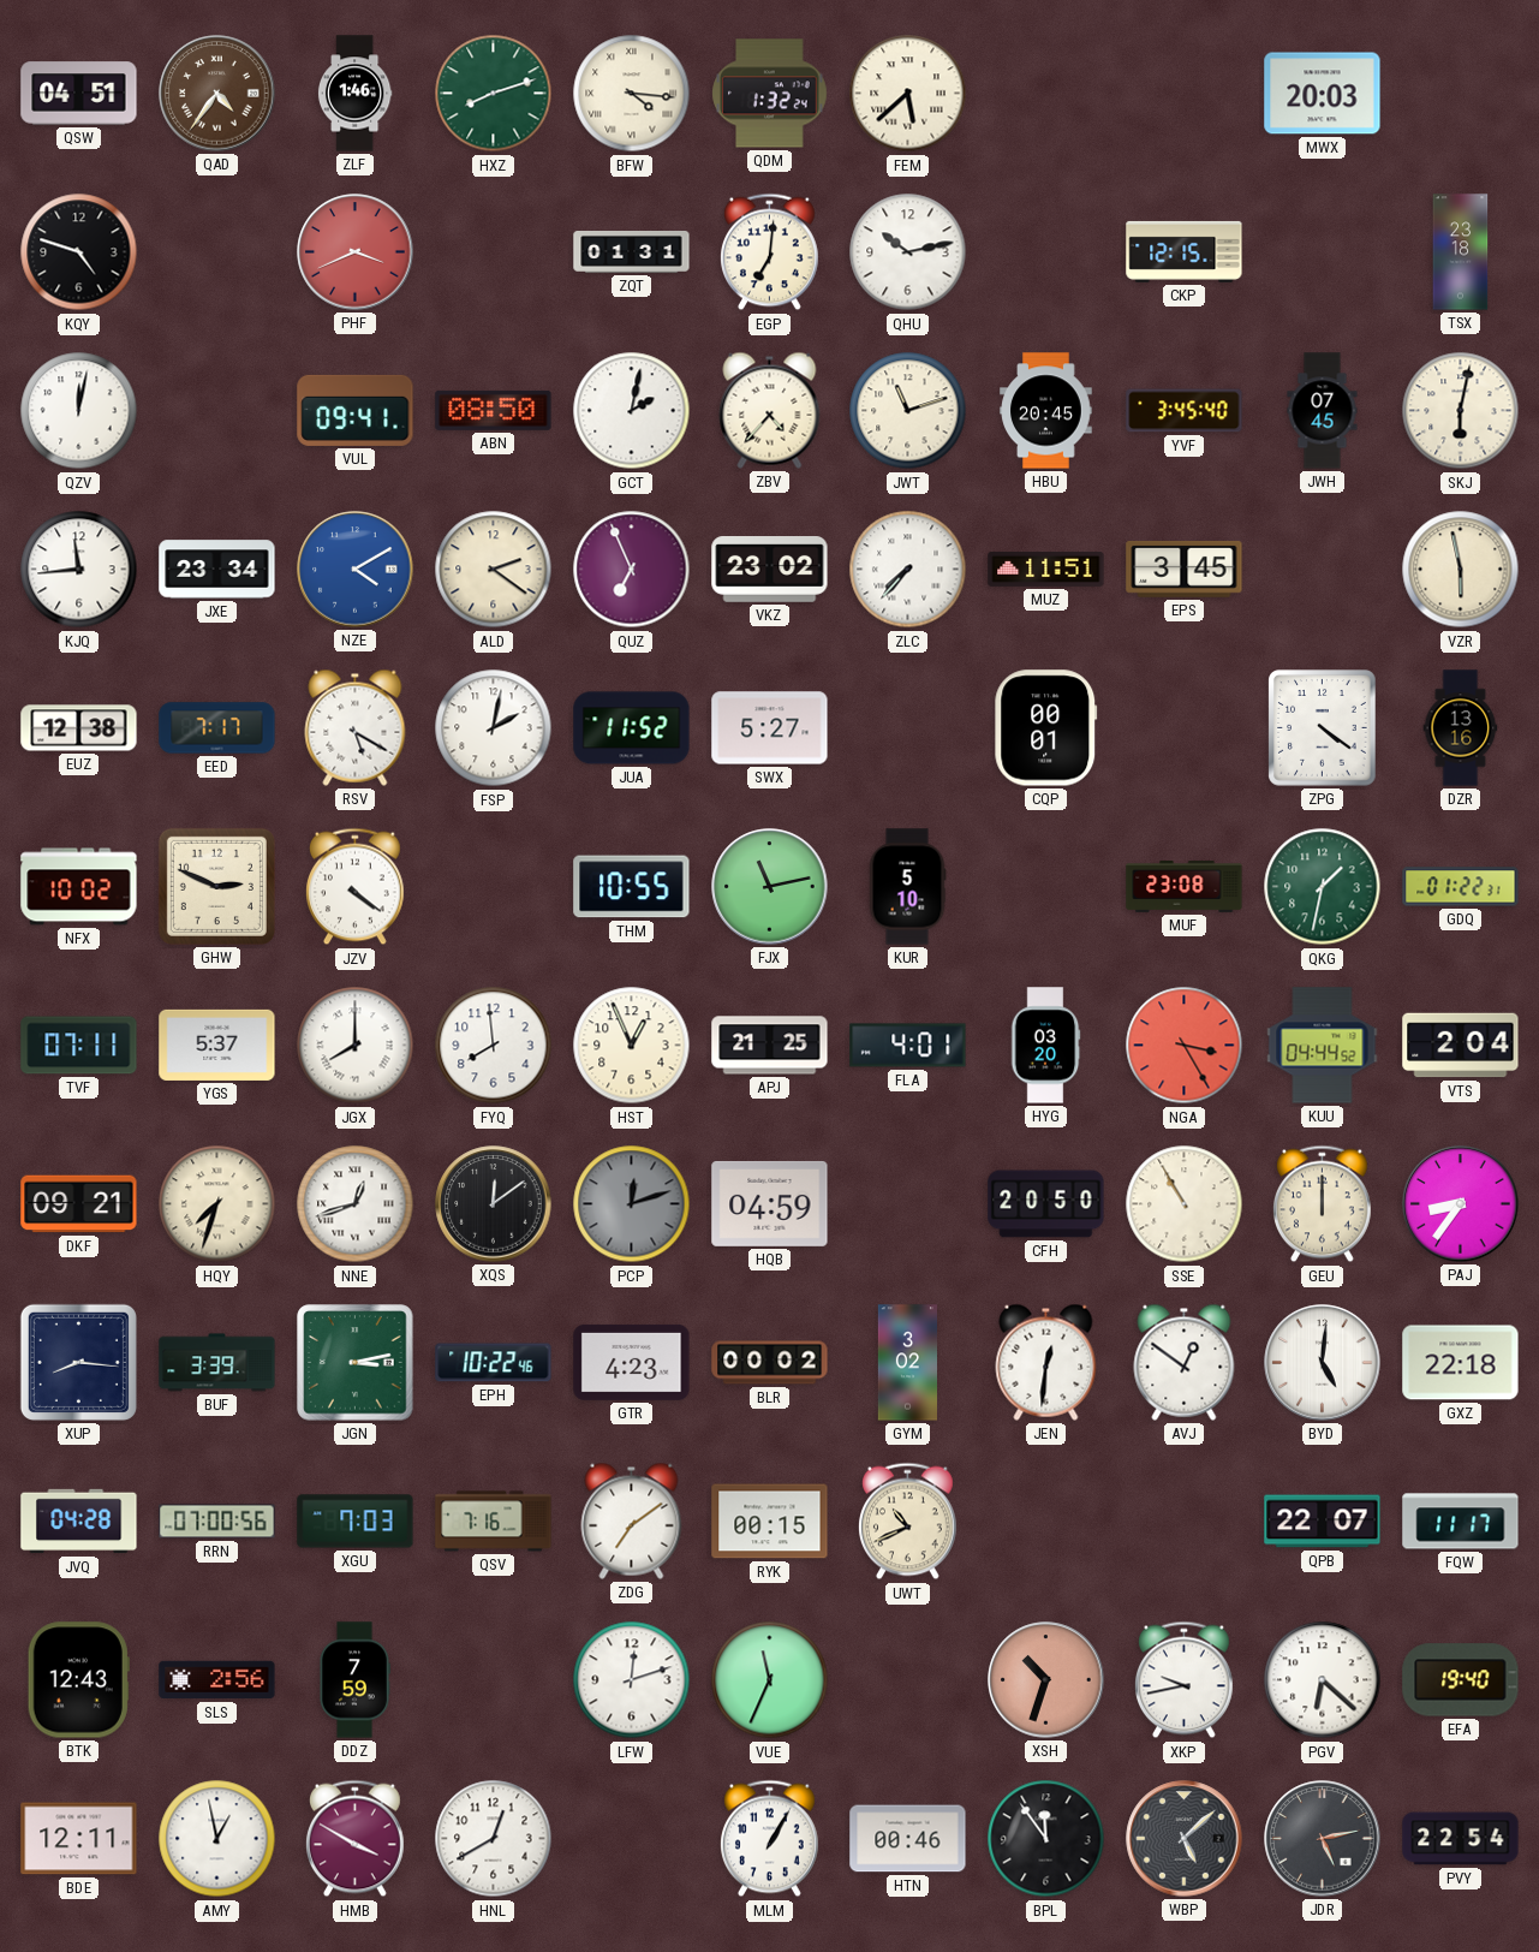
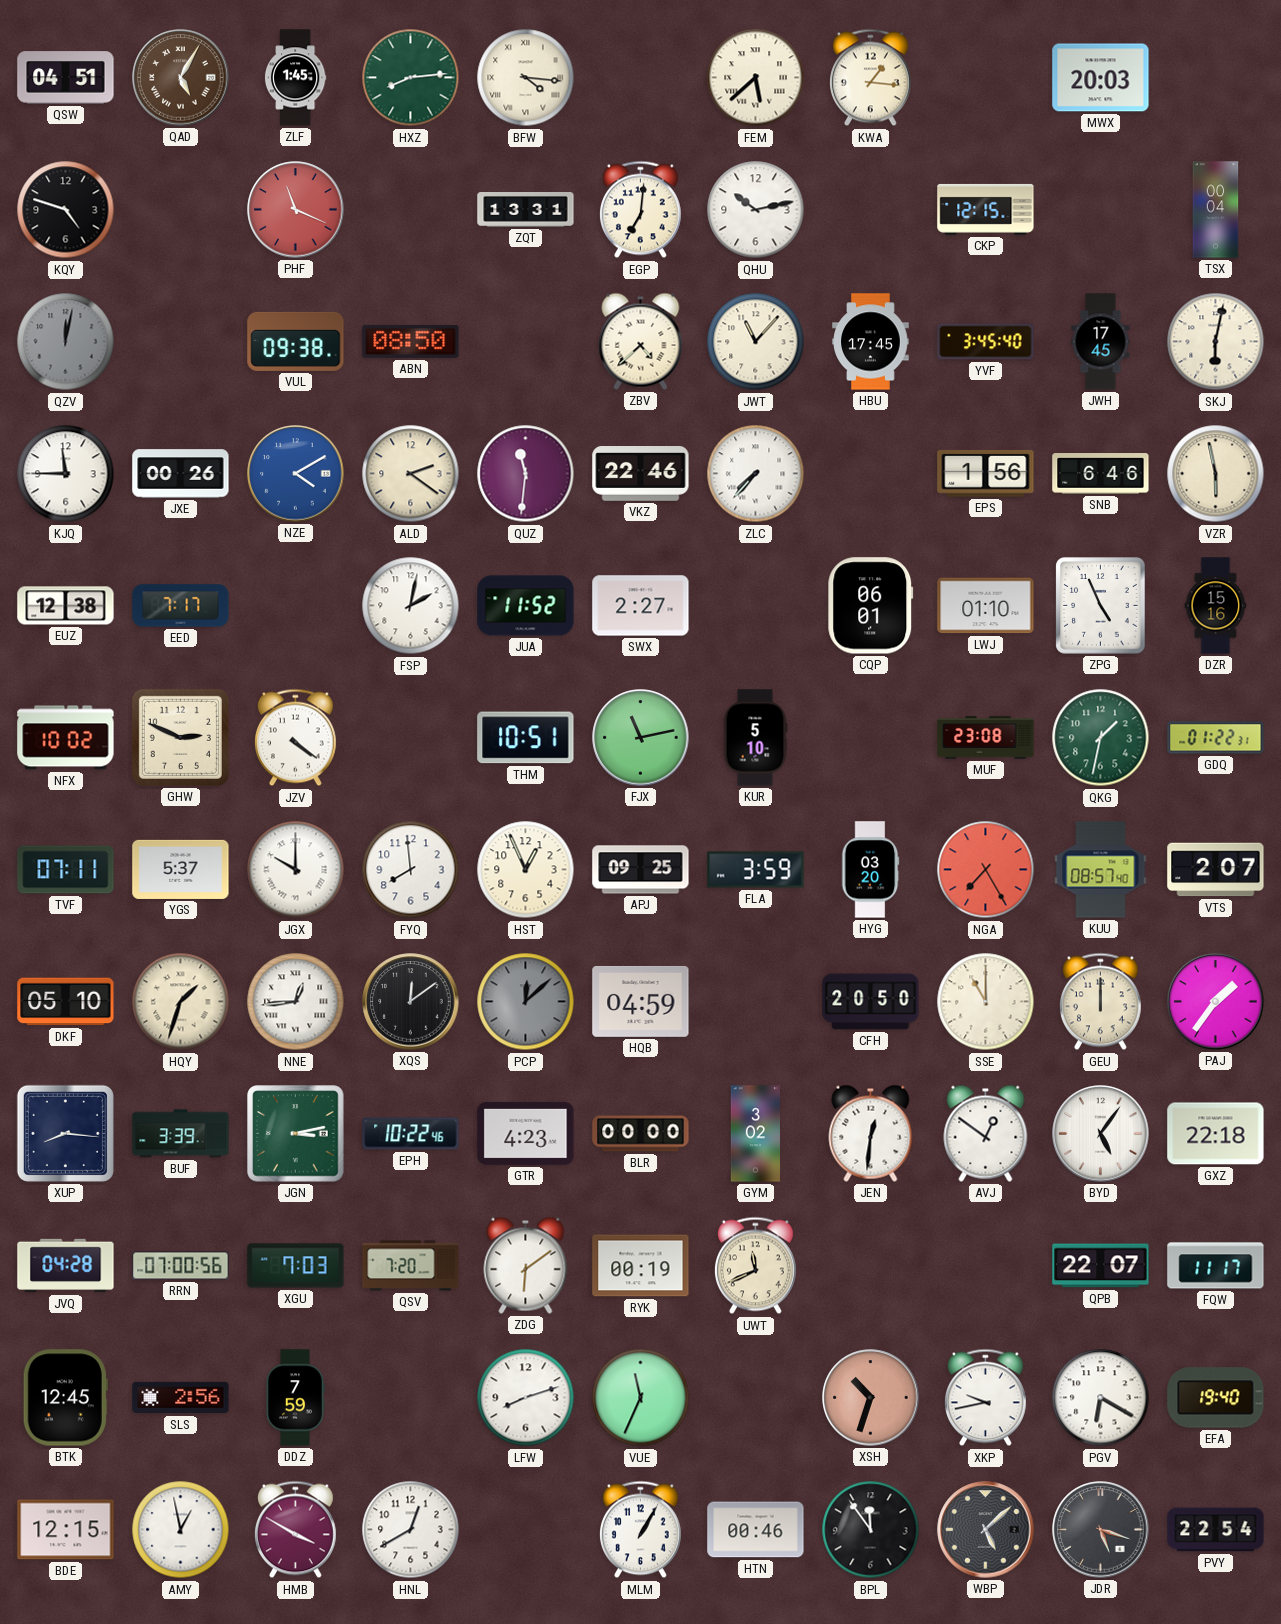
QAD: 4:36 -> 5:05 (181, 78)
ZLF: 1:46 -> 1:45 (295, 78)
HXZ: 8:12 -> 8:14 (411, 78)
QDM: 1:32 -> none (770, 94)
KWA: none -> 1:16 (870, 78)
PHF: 3:41 -> 11:19 (296, 210)
ZQT: 01:31 -> 13:31 (526, 210)
TSX: 23:18 -> 00:04 (1216, 210)
QZV dial: white -> grey (66, 342)
VUL: 09:41 -> 09:38 (296, 341)
GCT: 2:02 -> none (632, 411)
ZBV: 4:37 -> 4:38 (641, 341)
JWT: 11:12 -> 11:07 (756, 342)
HBU: 20:45 -> 17:45 (871, 342)
JWH: 07:45 -> 17:45 (1101, 342)
KJQ: 11:44 -> 11:45 (66, 474)
JXE: 23:34 -> 00:26 (181, 474)
QUZ: 6:56 -> 11:31 (526, 474)
VKZ: 23:02 -> 22:46 (641, 474)
MUZ: 11:51 -> none (1046, 569)
EPS: 3:45 -> 1:56 (986, 473)
SNB: none -> 6:46 (1101, 474)
RSV: 5:20 -> none (356, 727)
SWX: 5:27 -> 2:27 (641, 606)
CQP: 00:01 -> 06:01 (871, 606)
LWJ: none -> 01:10 (986, 606)
ZPG: 4:21 -> 4:56 (1101, 606)
DZR: 13:16 -> 15:16 (1216, 606)
THM: 10:55 -> 10:51 (526, 738)
JGX: 8:00 -> 10:00 (296, 870)
APJ: 21:25 -> 09:25 (641, 870)
FLA: 4:01 -> 3:59 (756, 870)
NGA: 3:25 -> 7:25 (986, 870)
KUU: 04:44 -> 08:57 (1101, 870)
VTS: 2:04 -> 2:07 (1216, 870)
DKF: 09:21 -> 05:10 (66, 1002)
HQY: 7:33 -> 1:33 (181, 1002)
NNE: 12:42 -> 12:44 (296, 1002)
PCP: 12:12 -> 12:08 (526, 1002)
SSE: 10:55 -> 11:00 (986, 1002)
PAJ: 8:36 -> 1:36 (1216, 1002)
BLR: 00:02 -> 00:00 (641, 1134)
BYD: 5:01 -> 5:06 (1101, 1134)
QSV: 7:16 -> 7:20 (411, 1266)
ZDG: 7:09 -> 6:09 (526, 1265)
RYK: 00:15 -> 00:19 (641, 1266)
UWT: 10:41 -> 11:41 (755, 1266)
BTK: 12:43 -> 12:45 (65, 1398)
LFW: 12:12 -> 8:12 (526, 1398)
PGV: 6:22 -> 6:20 (1101, 1398)
BDE: 12:11 -> 12:15 (66, 1530)
JDR: 5:13 -> 5:18 (1101, 1530)
